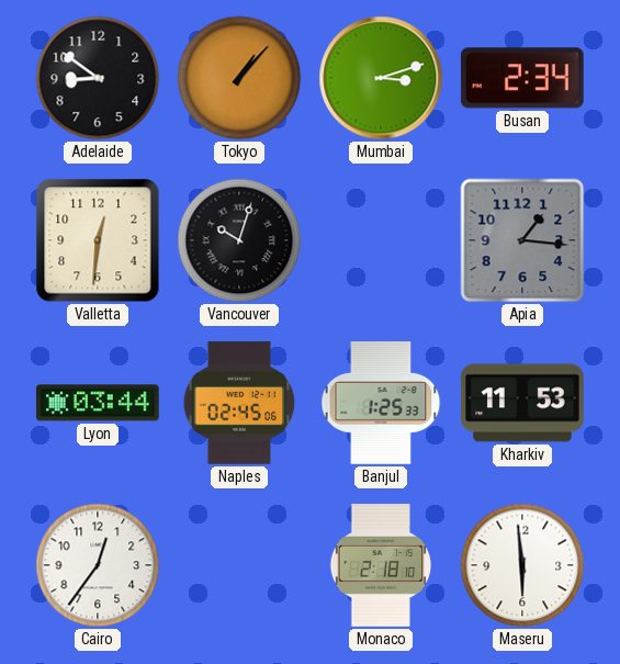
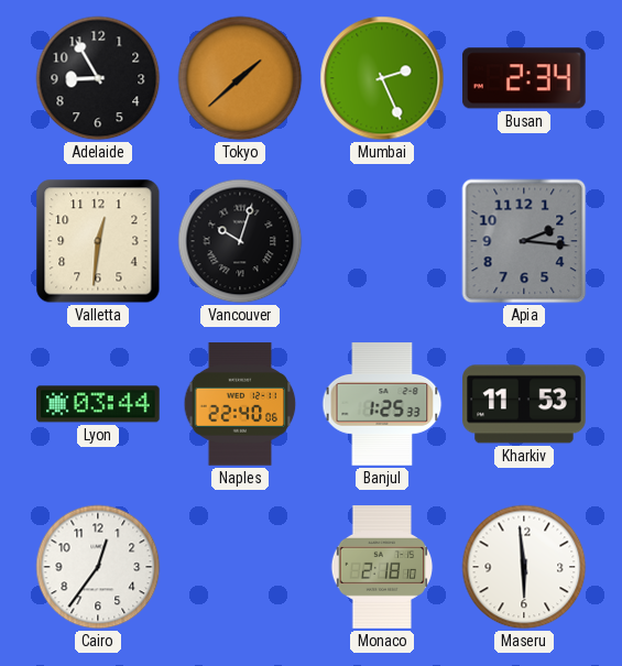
Adelaide: 8:51 -> 8:55 (98, 78)
Tokyo: 1:07 -> 1:38 (240, 78)
Mumbai: 3:12 -> 2:26 (382, 78)
Apia: 1:16 -> 2:16 (524, 241)
Naples: 02:45 -> 22:40 (240, 404)
